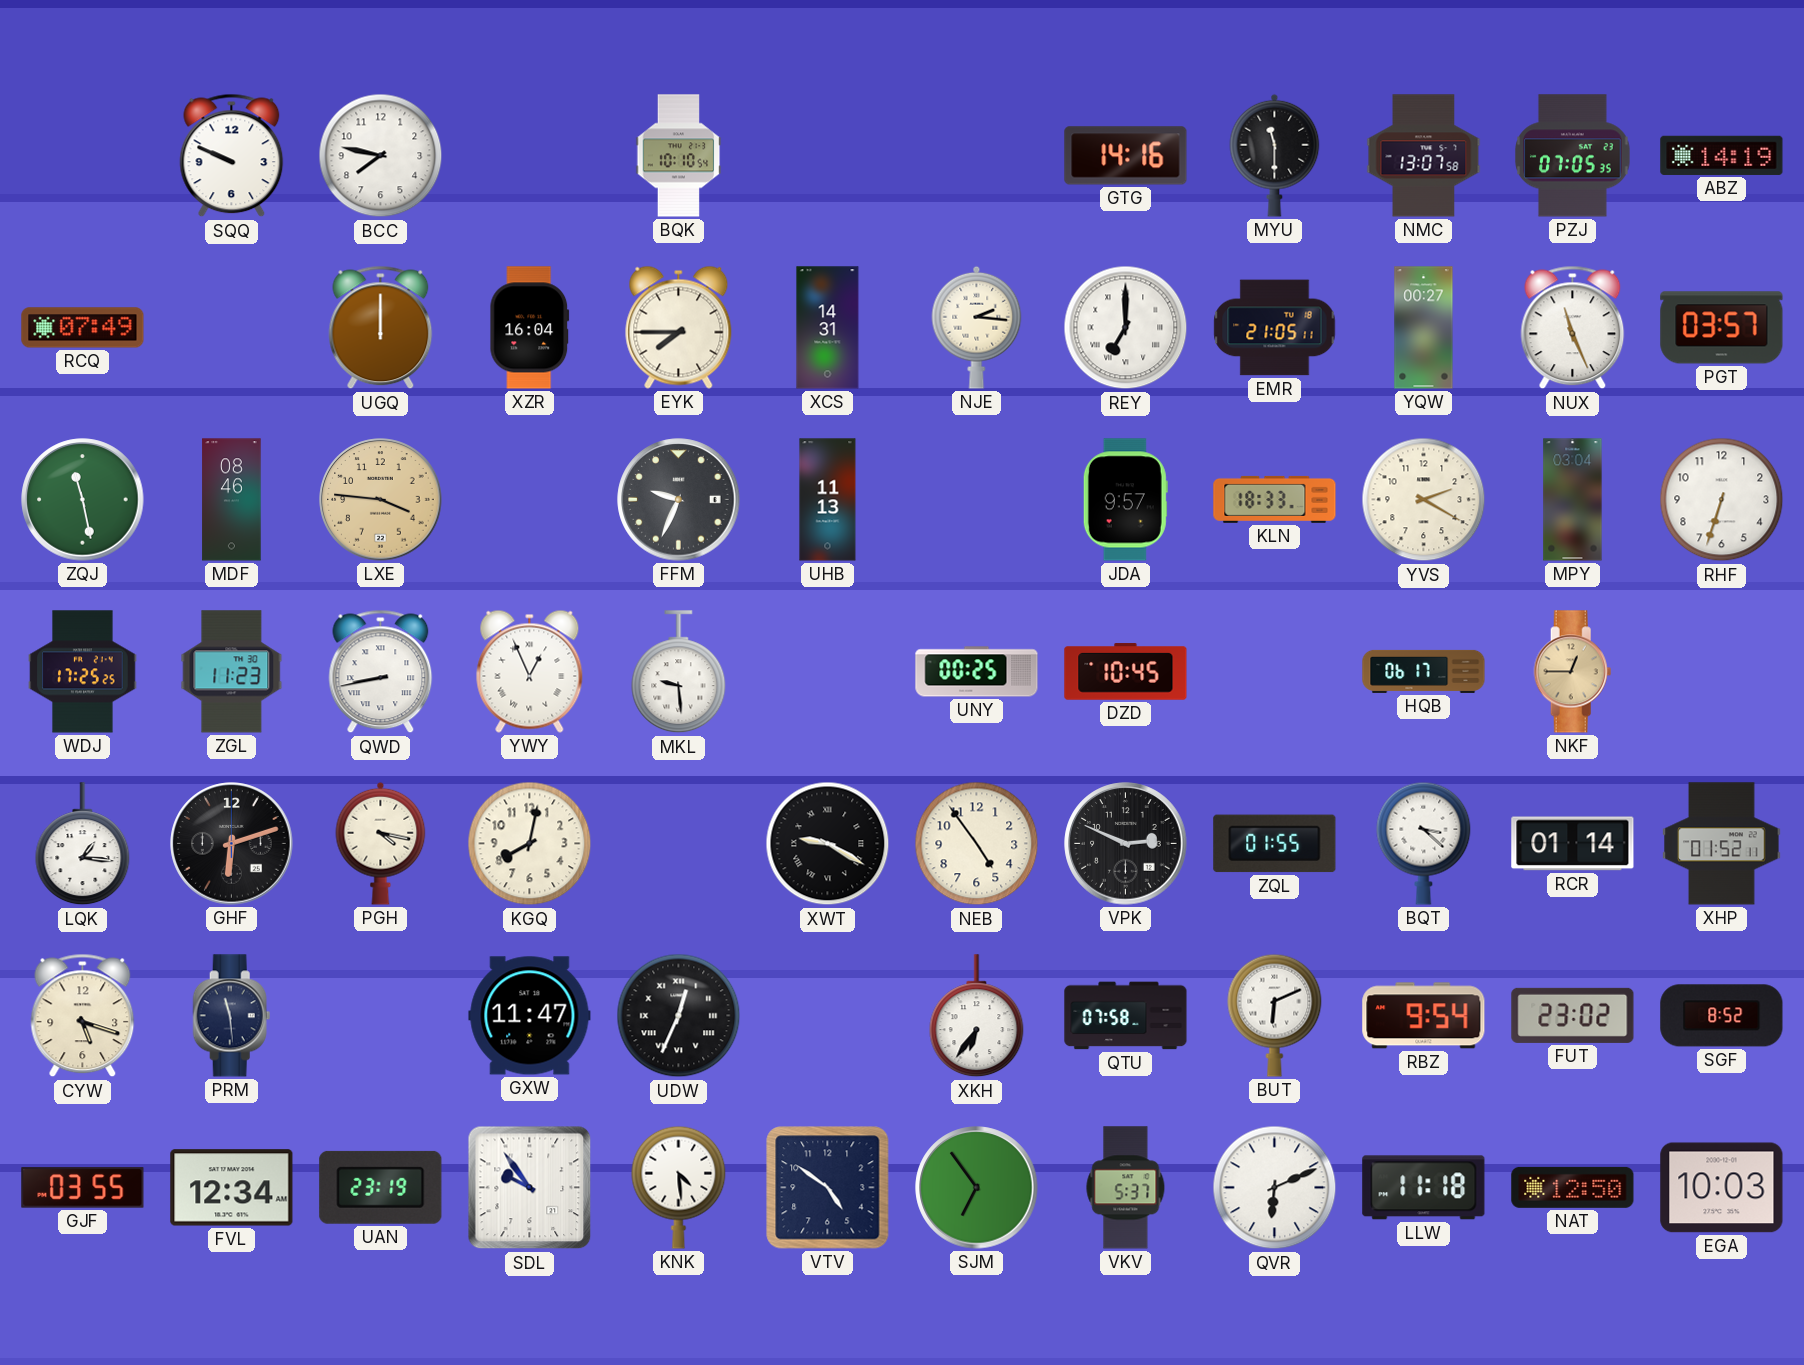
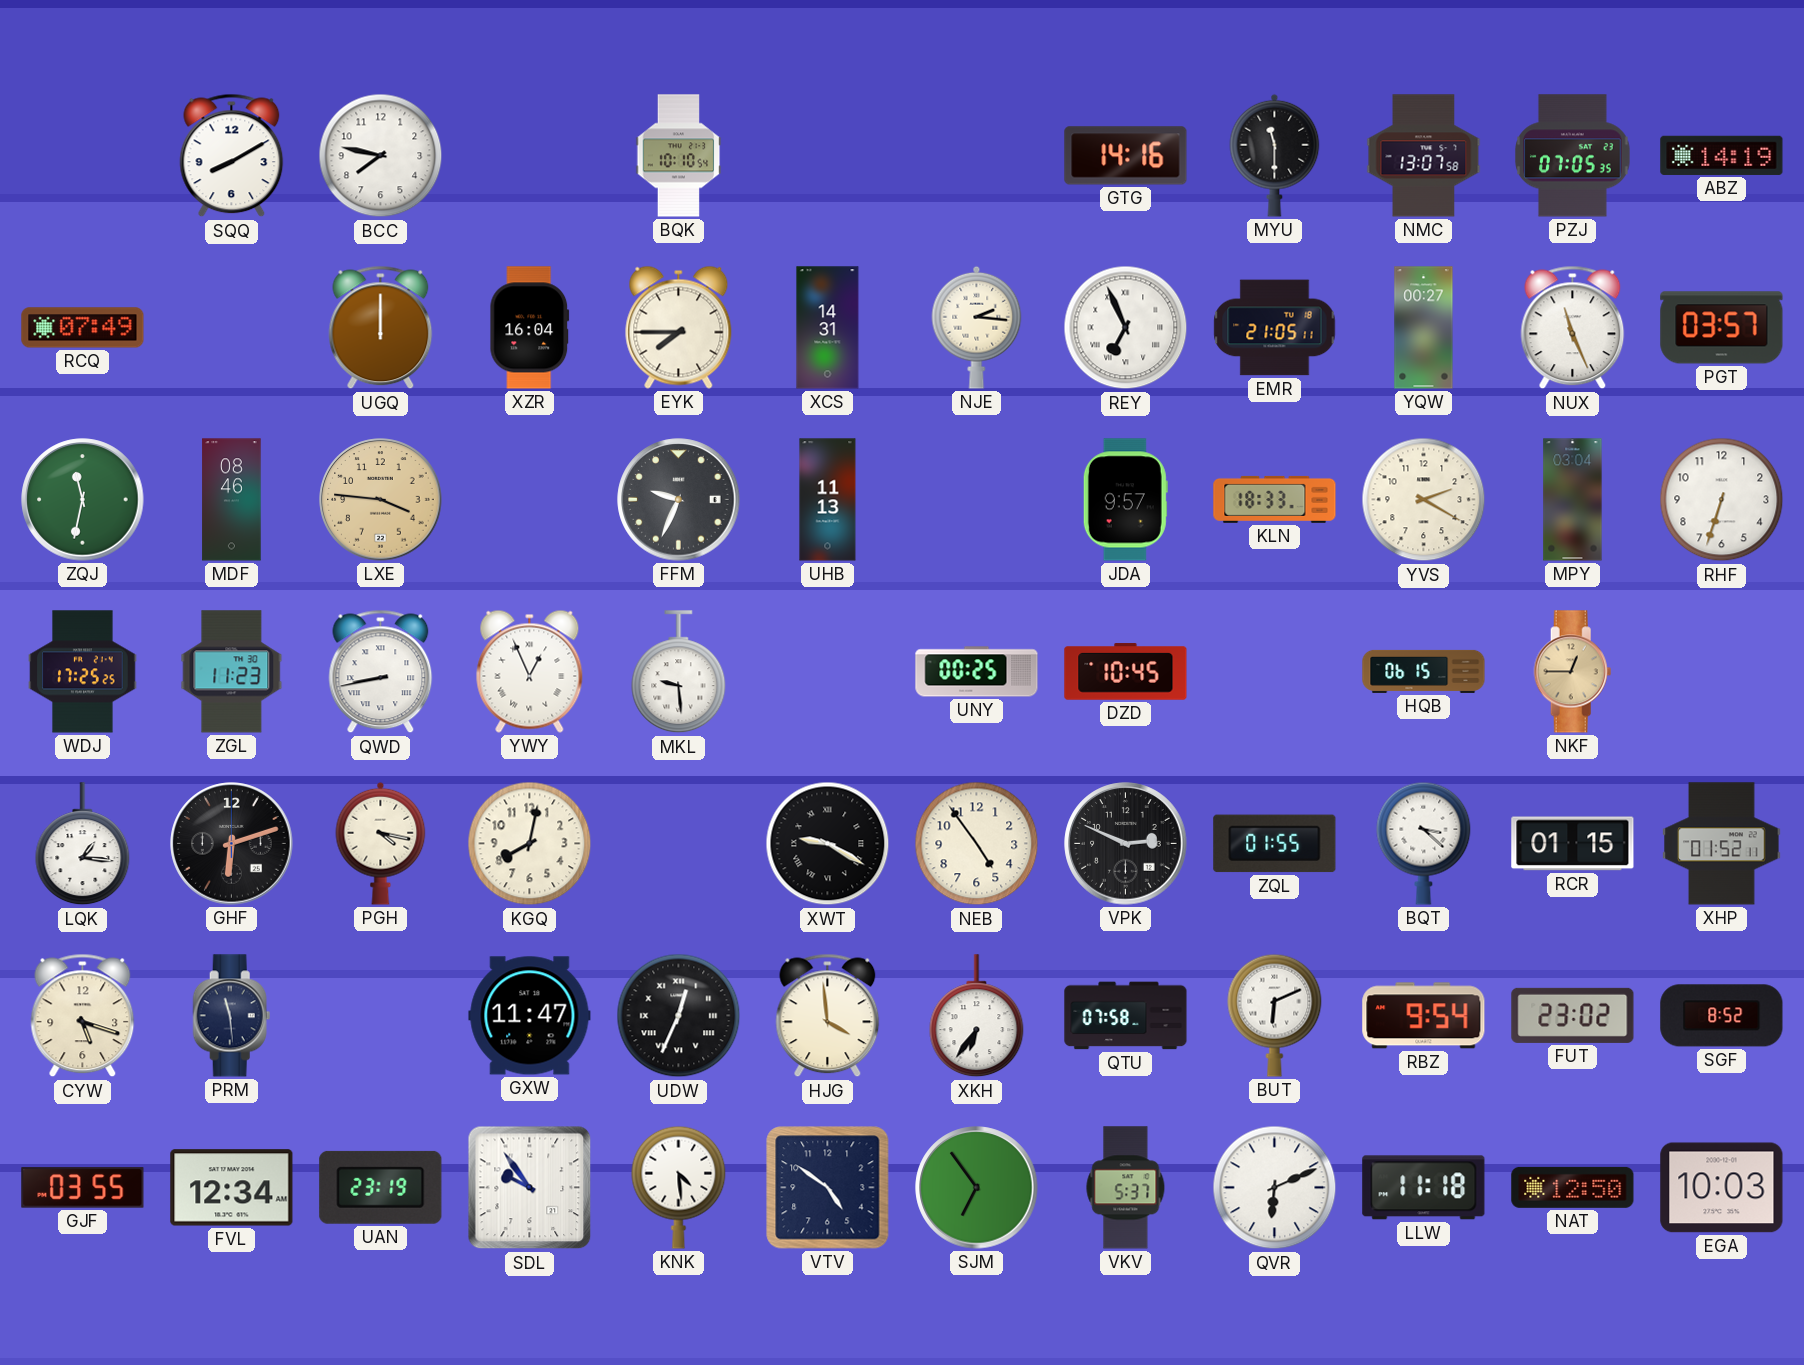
SQQ: 9:49 -> 8:10 (232, 156)
REY: 7:00 -> 6:56 (1126, 328)
ZQJ: 11:28 -> 11:32 (83, 500)
HQB: 06:17 -> 06:15 (1424, 671)
RCR: 01:14 -> 01:15 (1573, 844)
HJG: none -> 3:59 (828, 1016)
